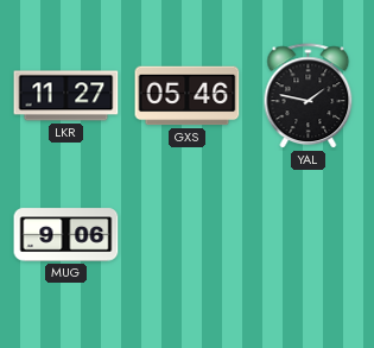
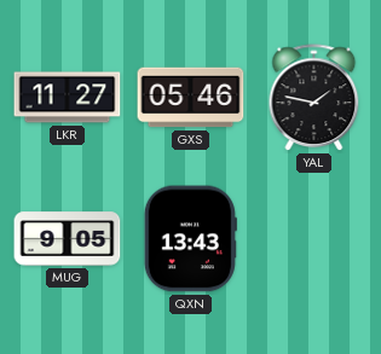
MUG: 9:06 -> 9:05 (68, 239)
QXN: none -> 13:43 (190, 239)
